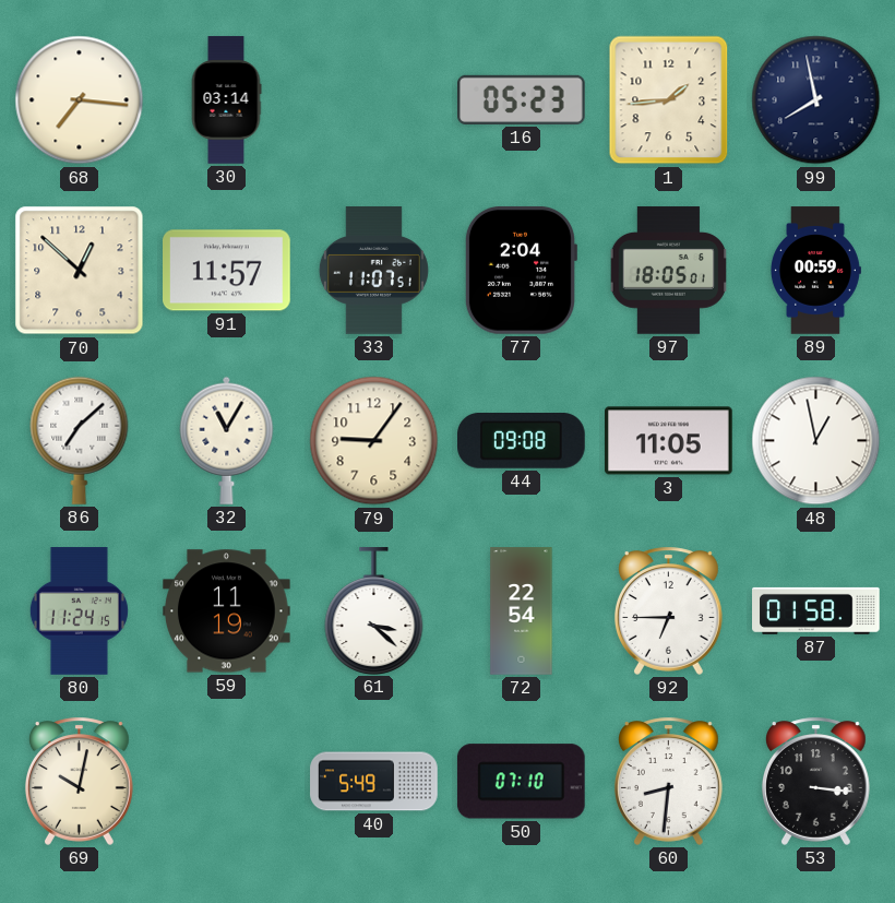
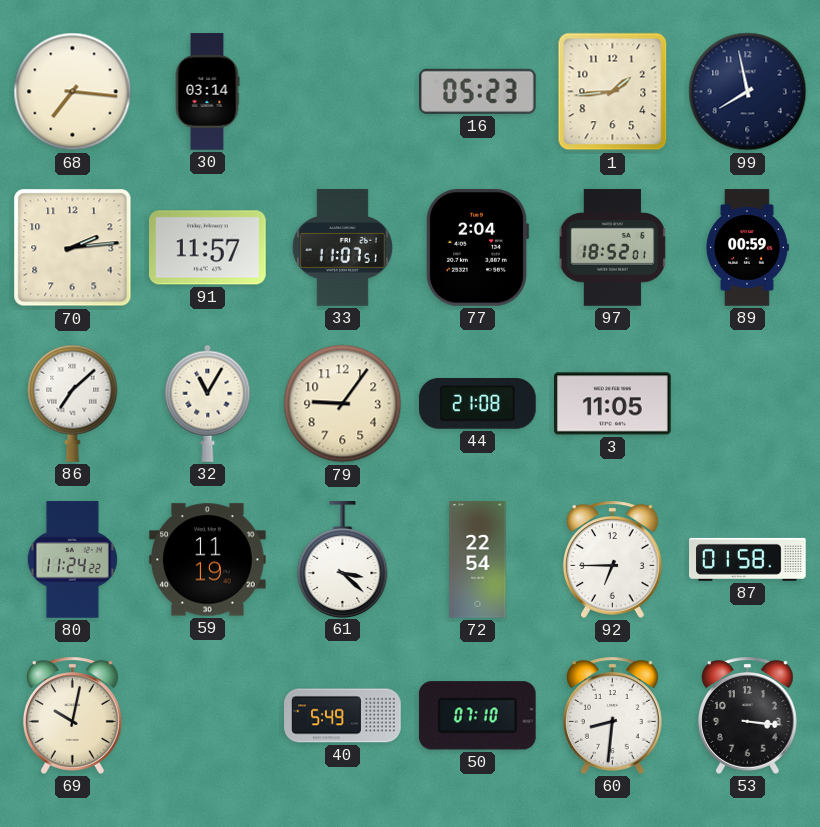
70: 12:52 -> 2:14 (73, 248)
97: 18:05 -> 18:52 (612, 248)
44: 09:08 -> 21:08 (478, 404)
48: 12:58 -> none (816, 441)
80: 11:24:15 -> 11:24:22 (72, 560)
